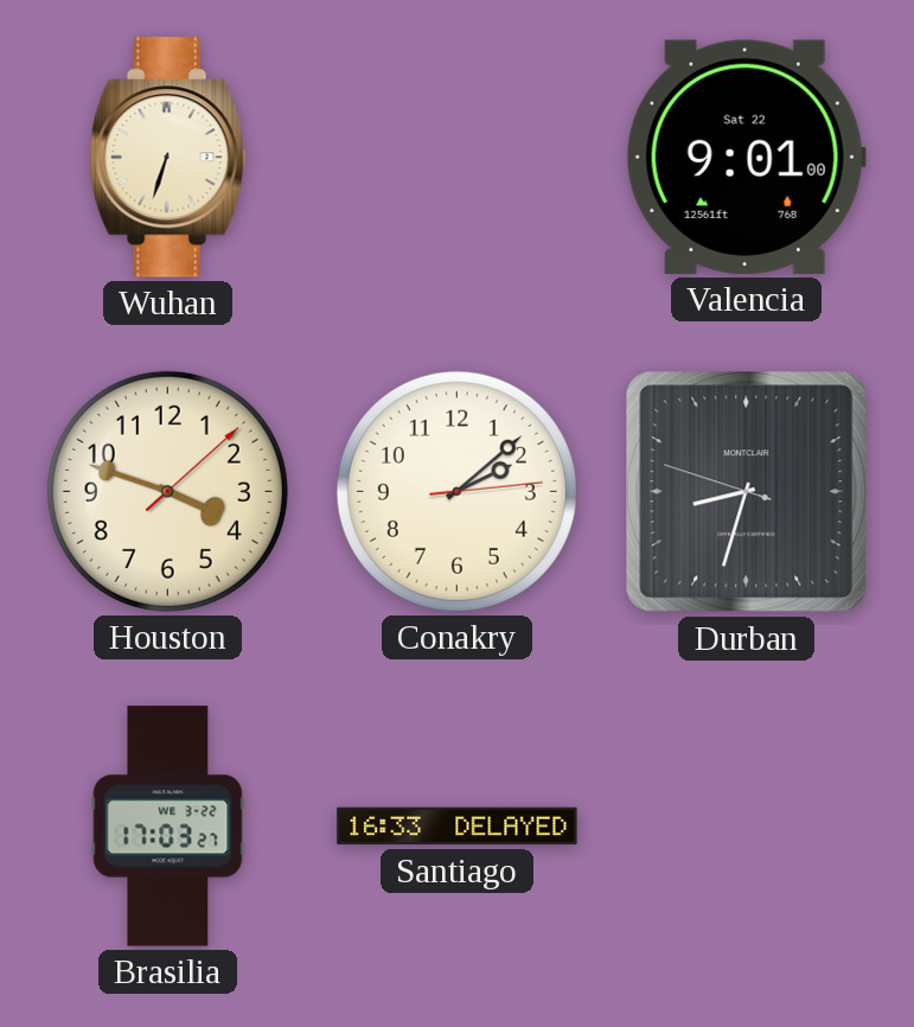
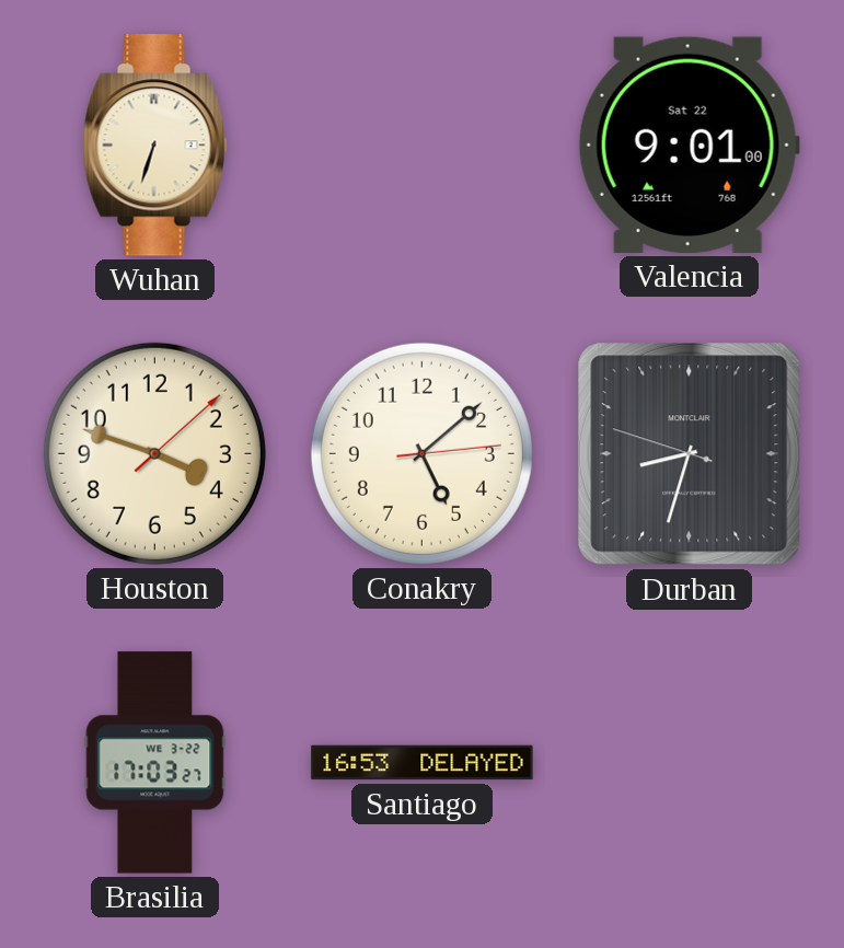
Conakry: 2:08 -> 5:08 (421, 453)
Santiago: 16:33 -> 16:53 (423, 763)
